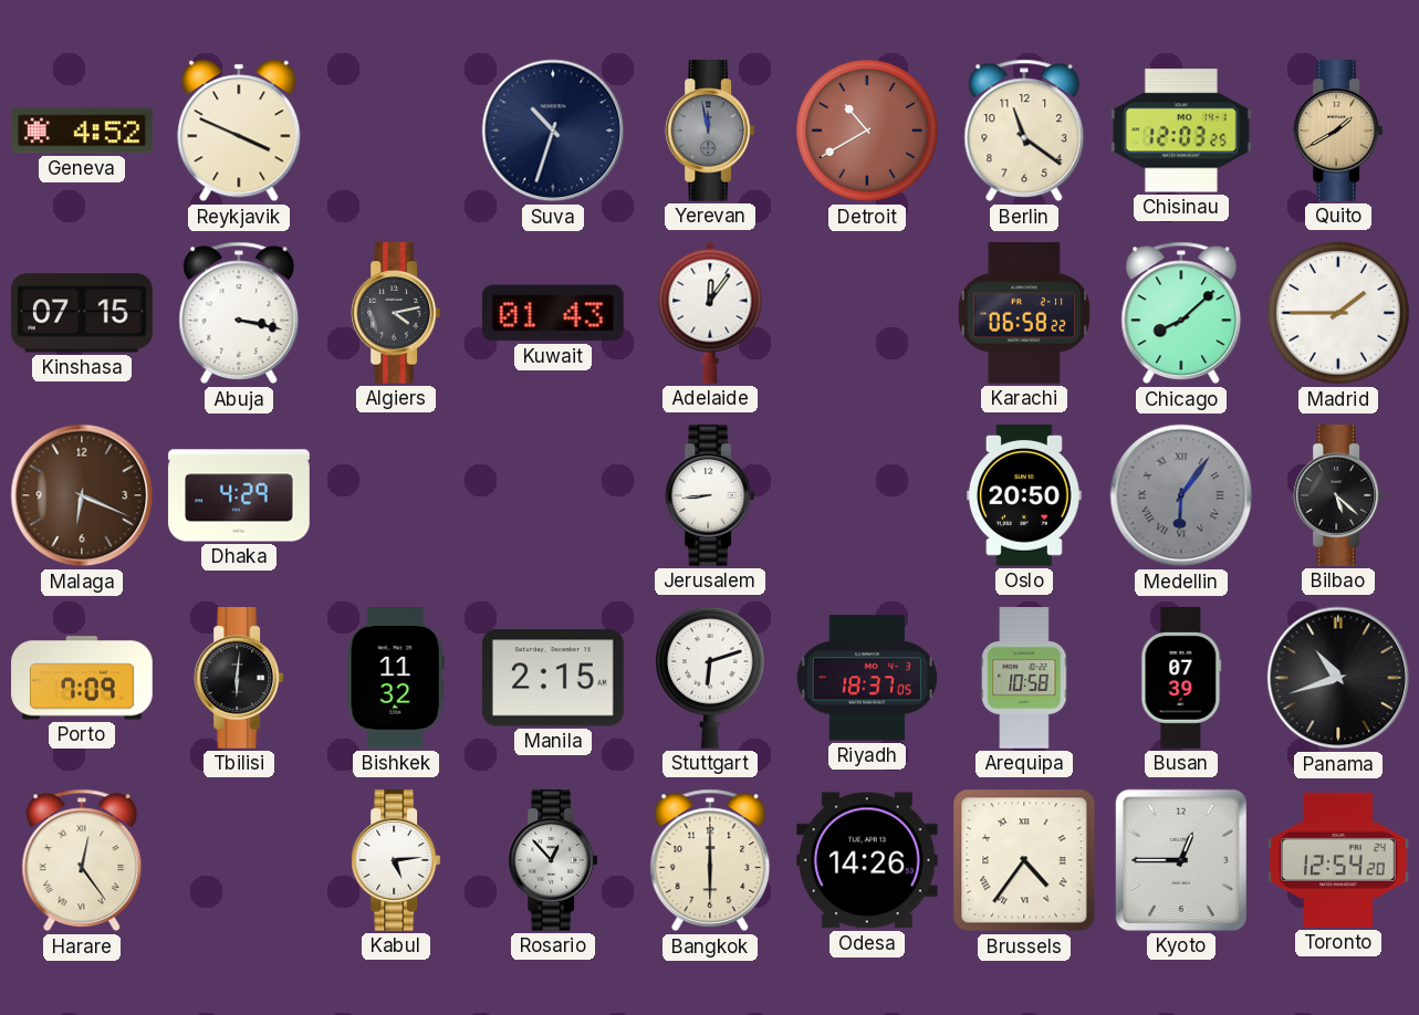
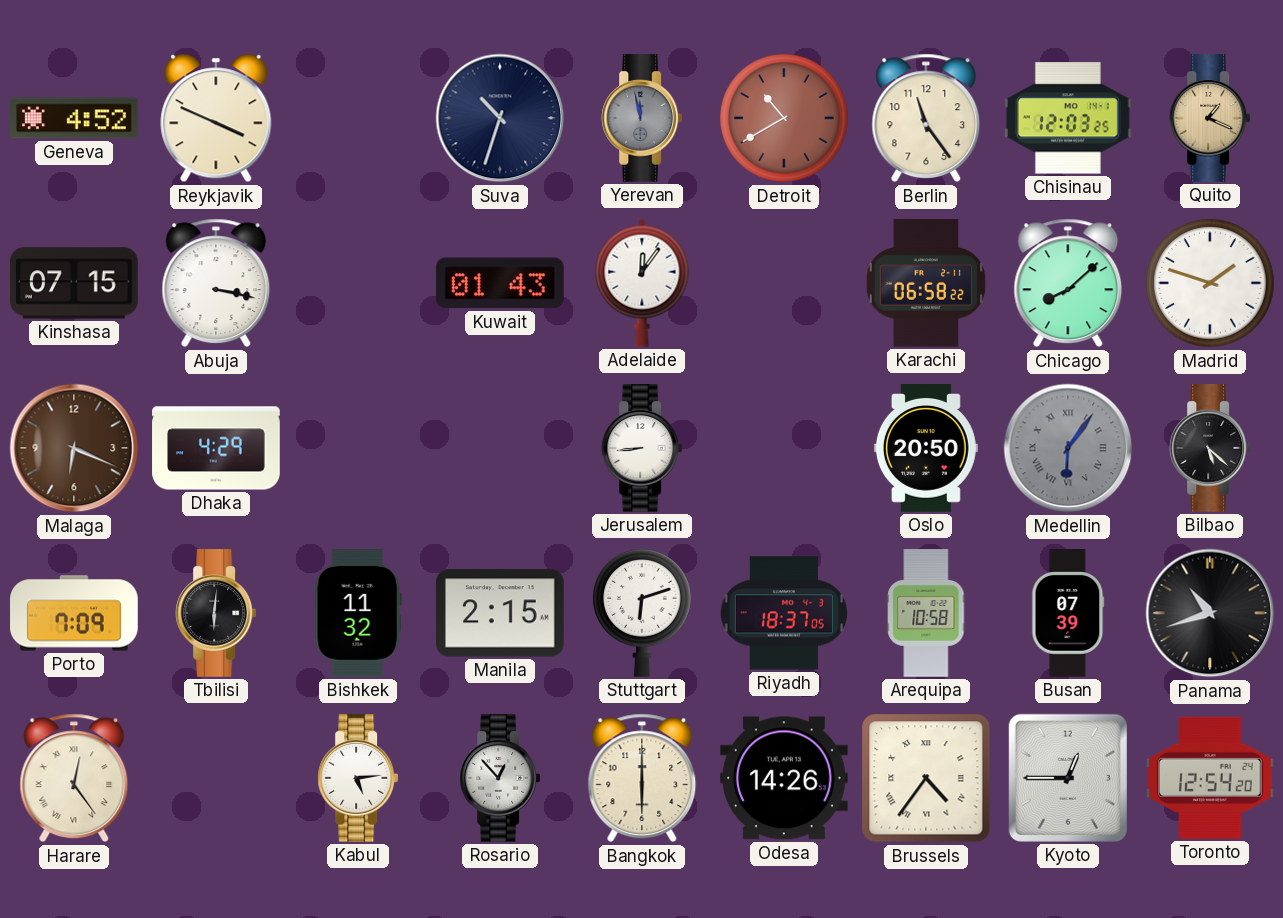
Berlin: 11:21 -> 11:24 (926, 118)
Quito: 1:40 -> 1:19 (1210, 118)
Algiers: 4:13 -> none (396, 313)
Madrid: 1:45 -> 1:48 (1210, 283)
